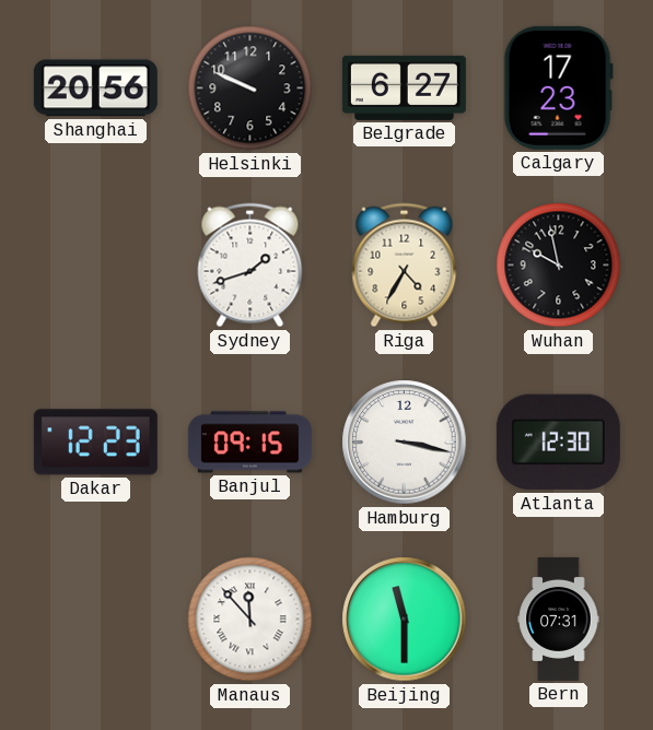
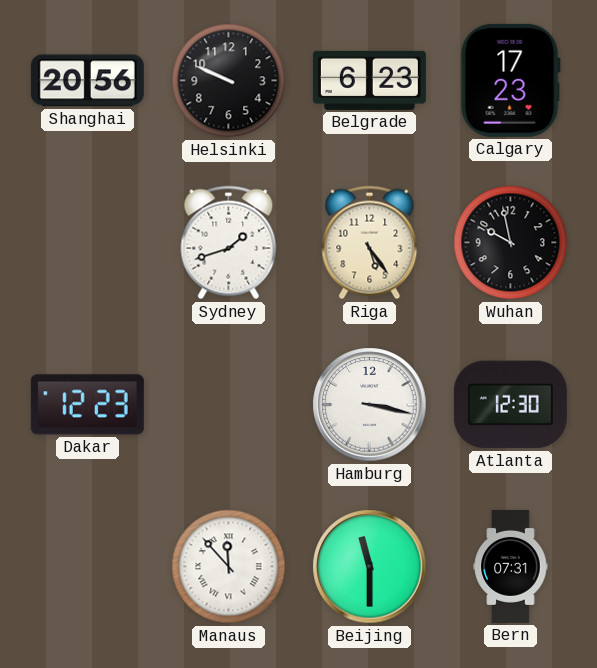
Belgrade: 6:27 -> 6:23 (369, 80)
Riga: 4:35 -> 5:24 (370, 243)
Banjul: 09:15 -> none (249, 443)
